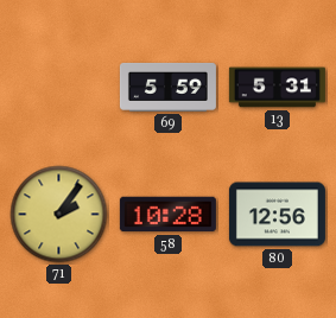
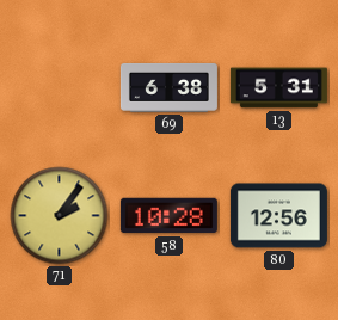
69: 5:59 -> 6:38 (168, 87)
